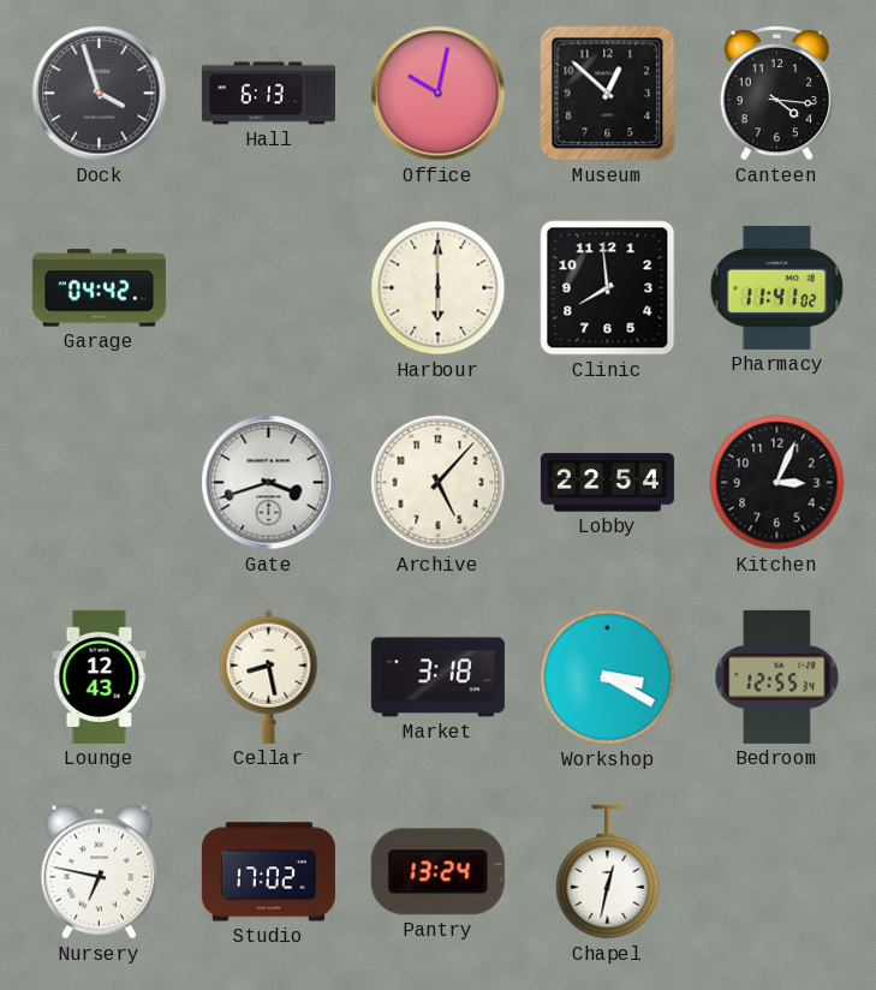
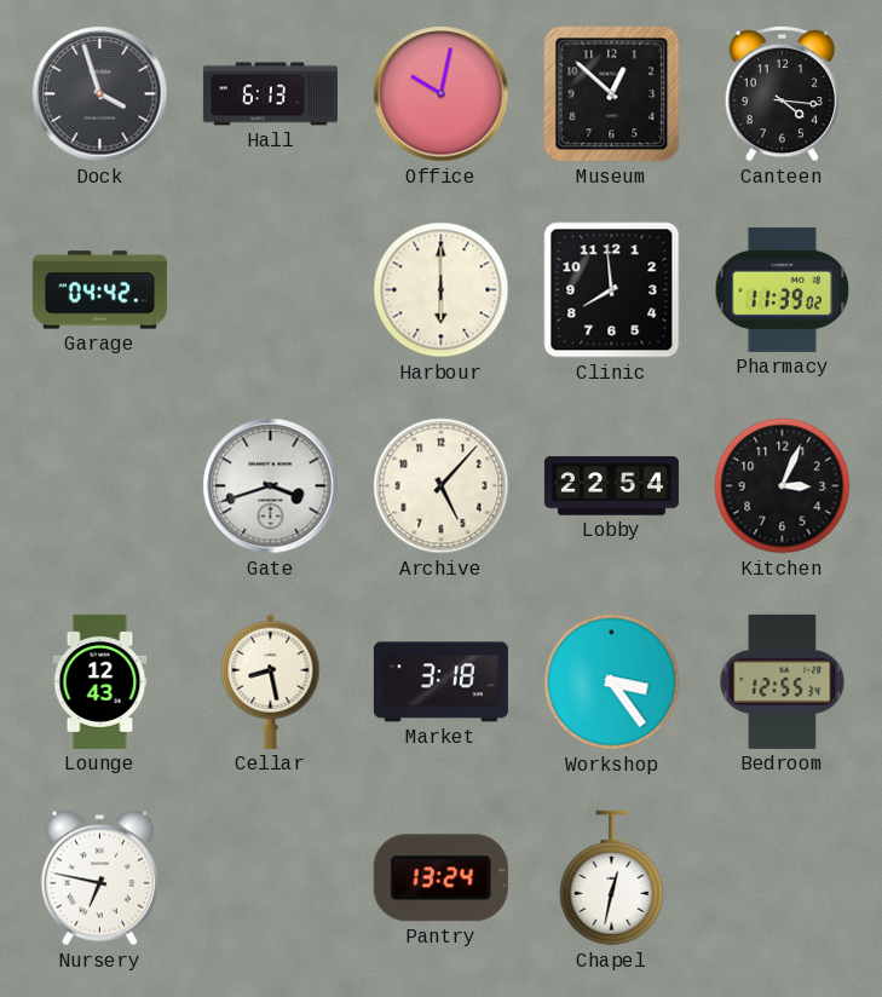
Pharmacy: 11:41 -> 11:39 (783, 289)
Workshop: 3:20 -> 3:24 (612, 682)
Studio: 17:02 -> none (268, 872)
